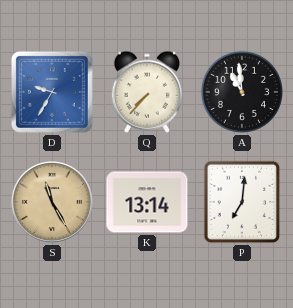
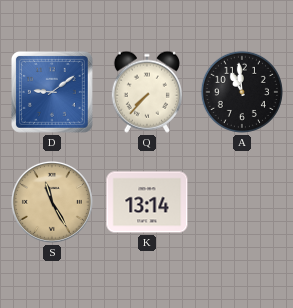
D: 9:35 -> 9:09 (52, 92)
P: 7:01 -> none (241, 202)
